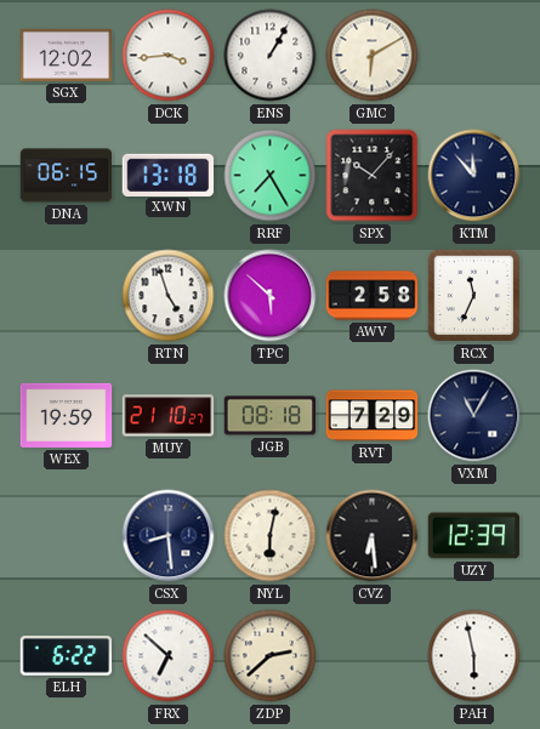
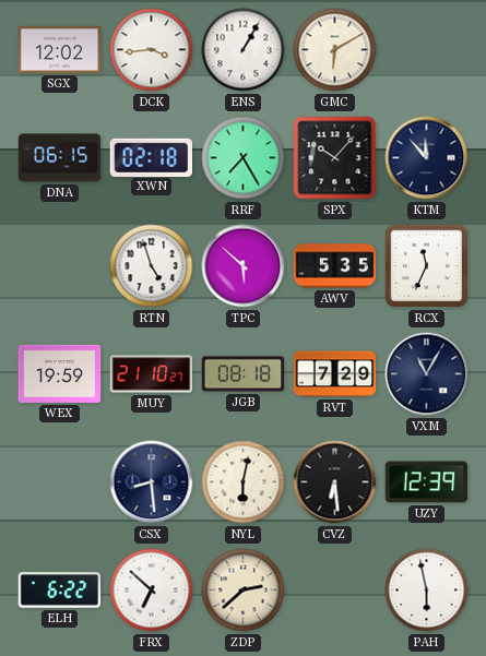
XWN: 13:18 -> 02:18 (152, 157)
AWV: 2:58 -> 5:35 (335, 266)
